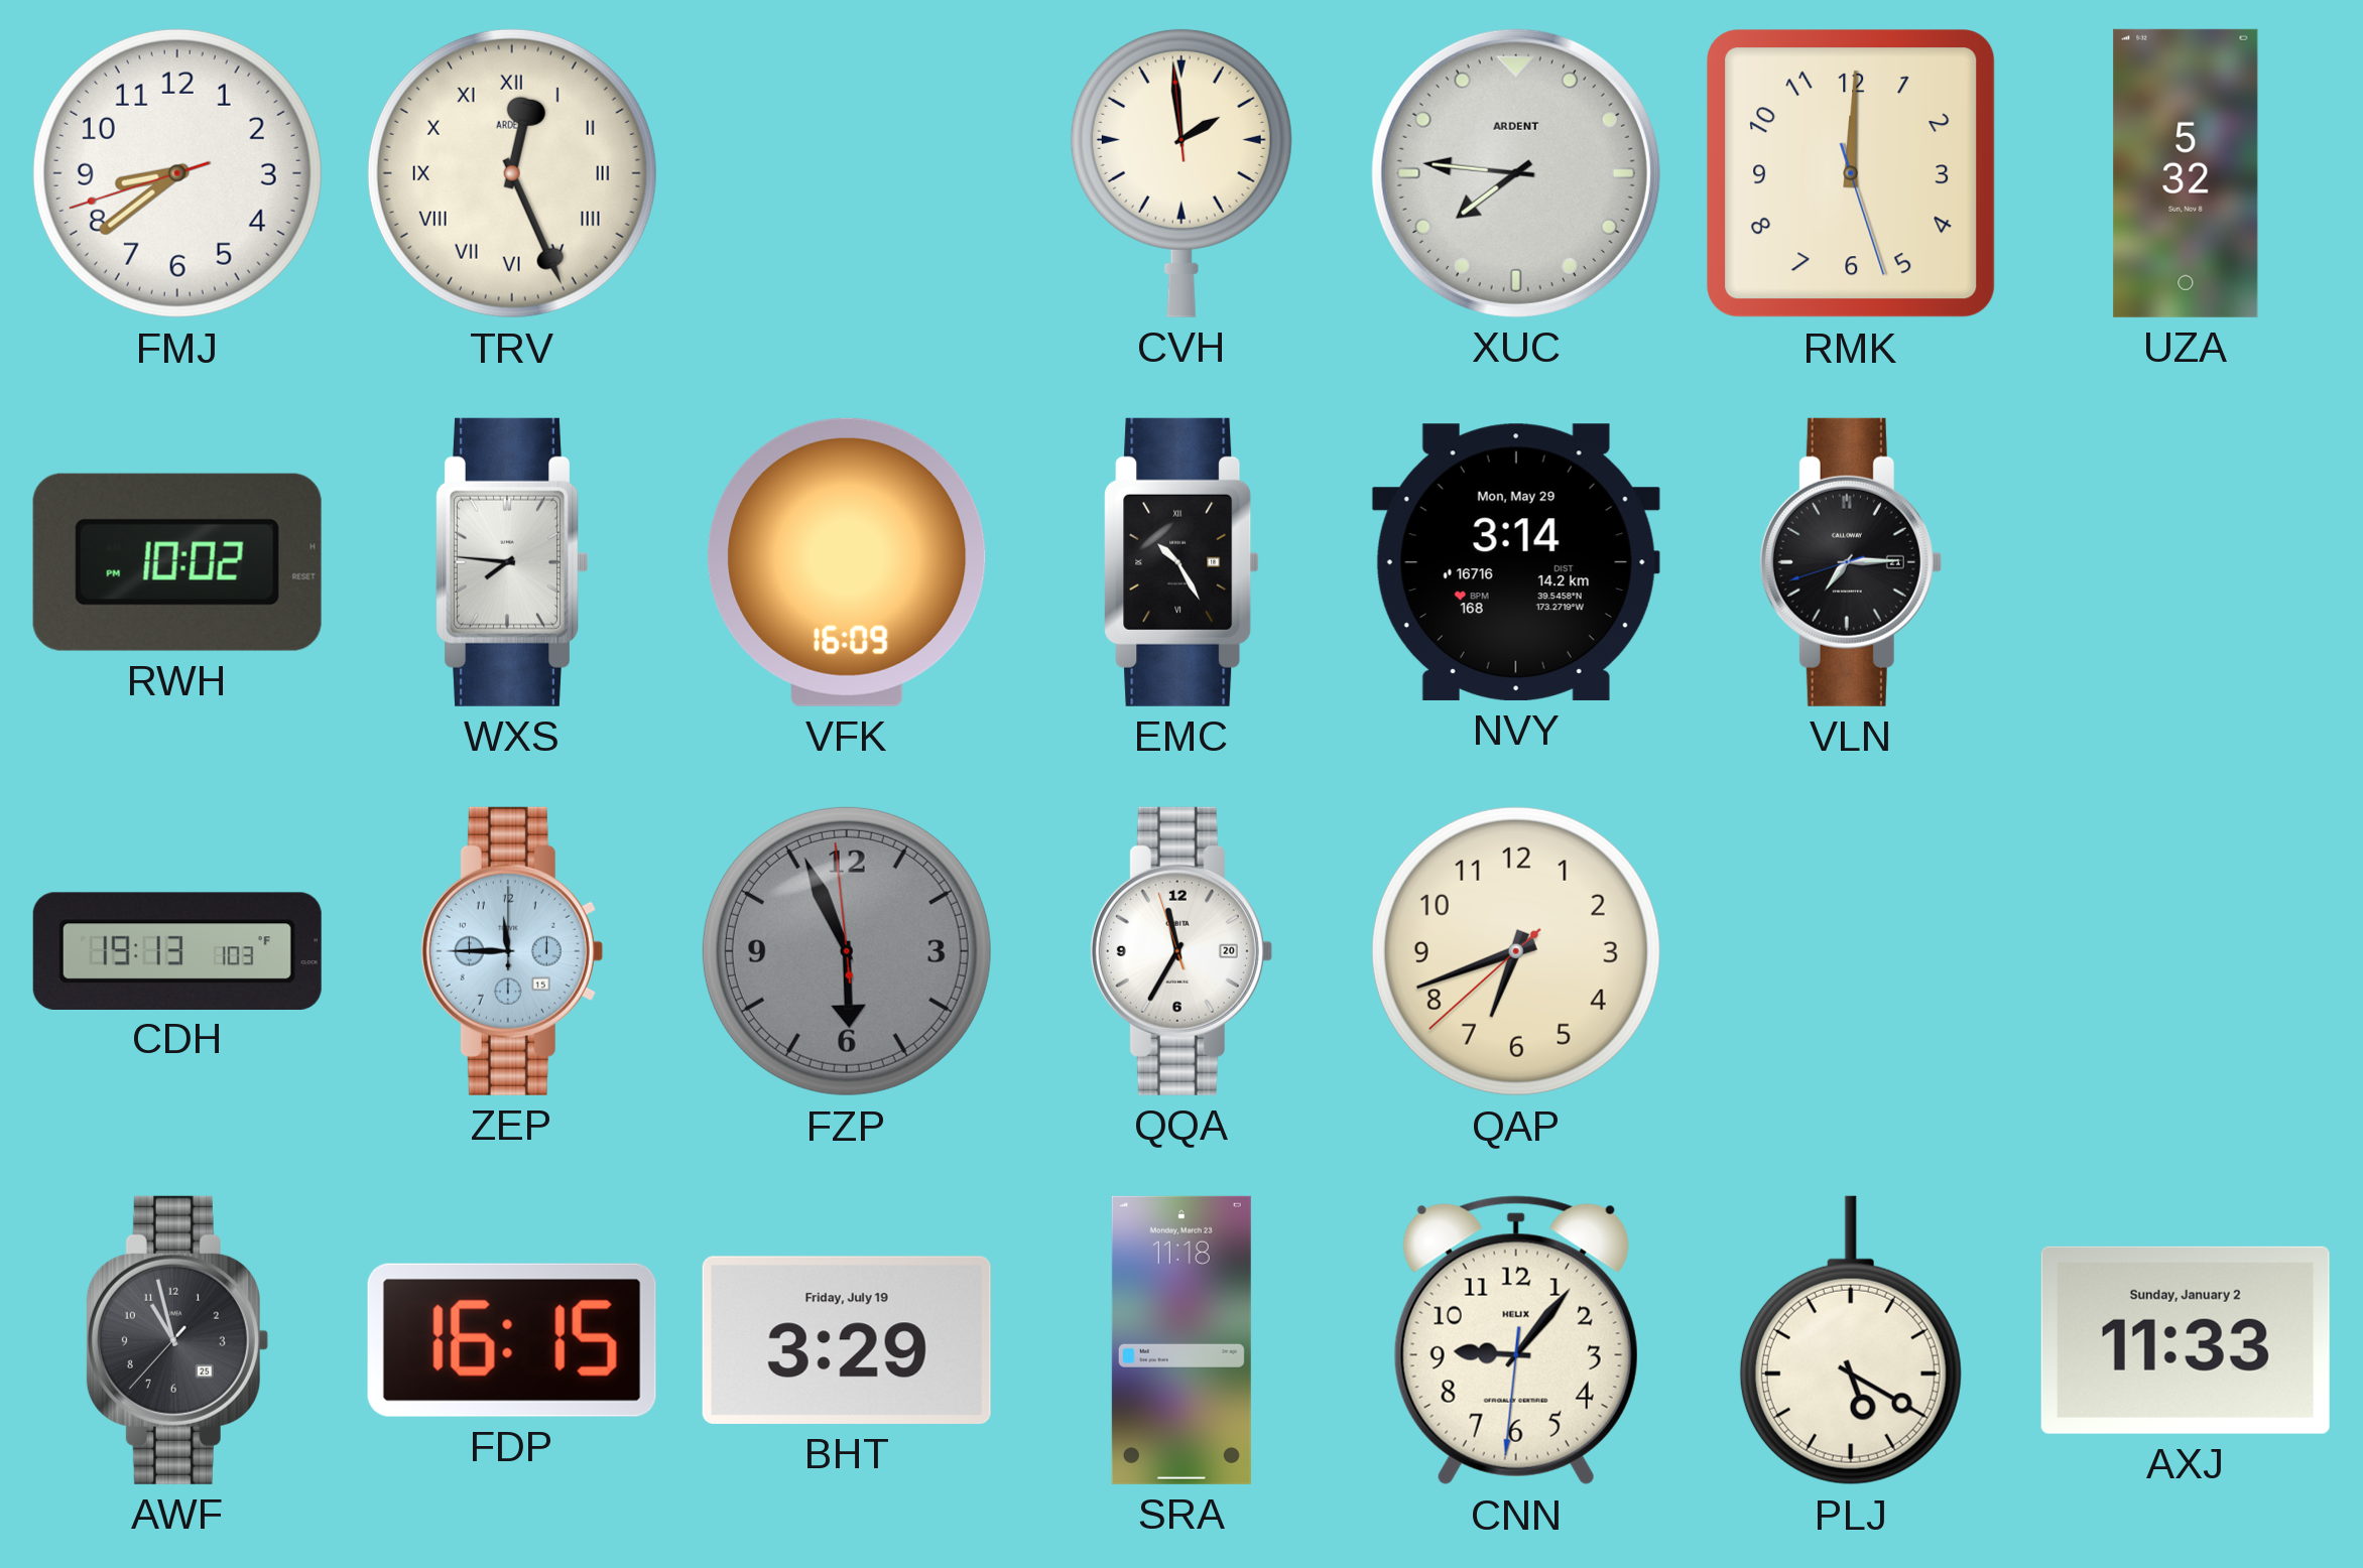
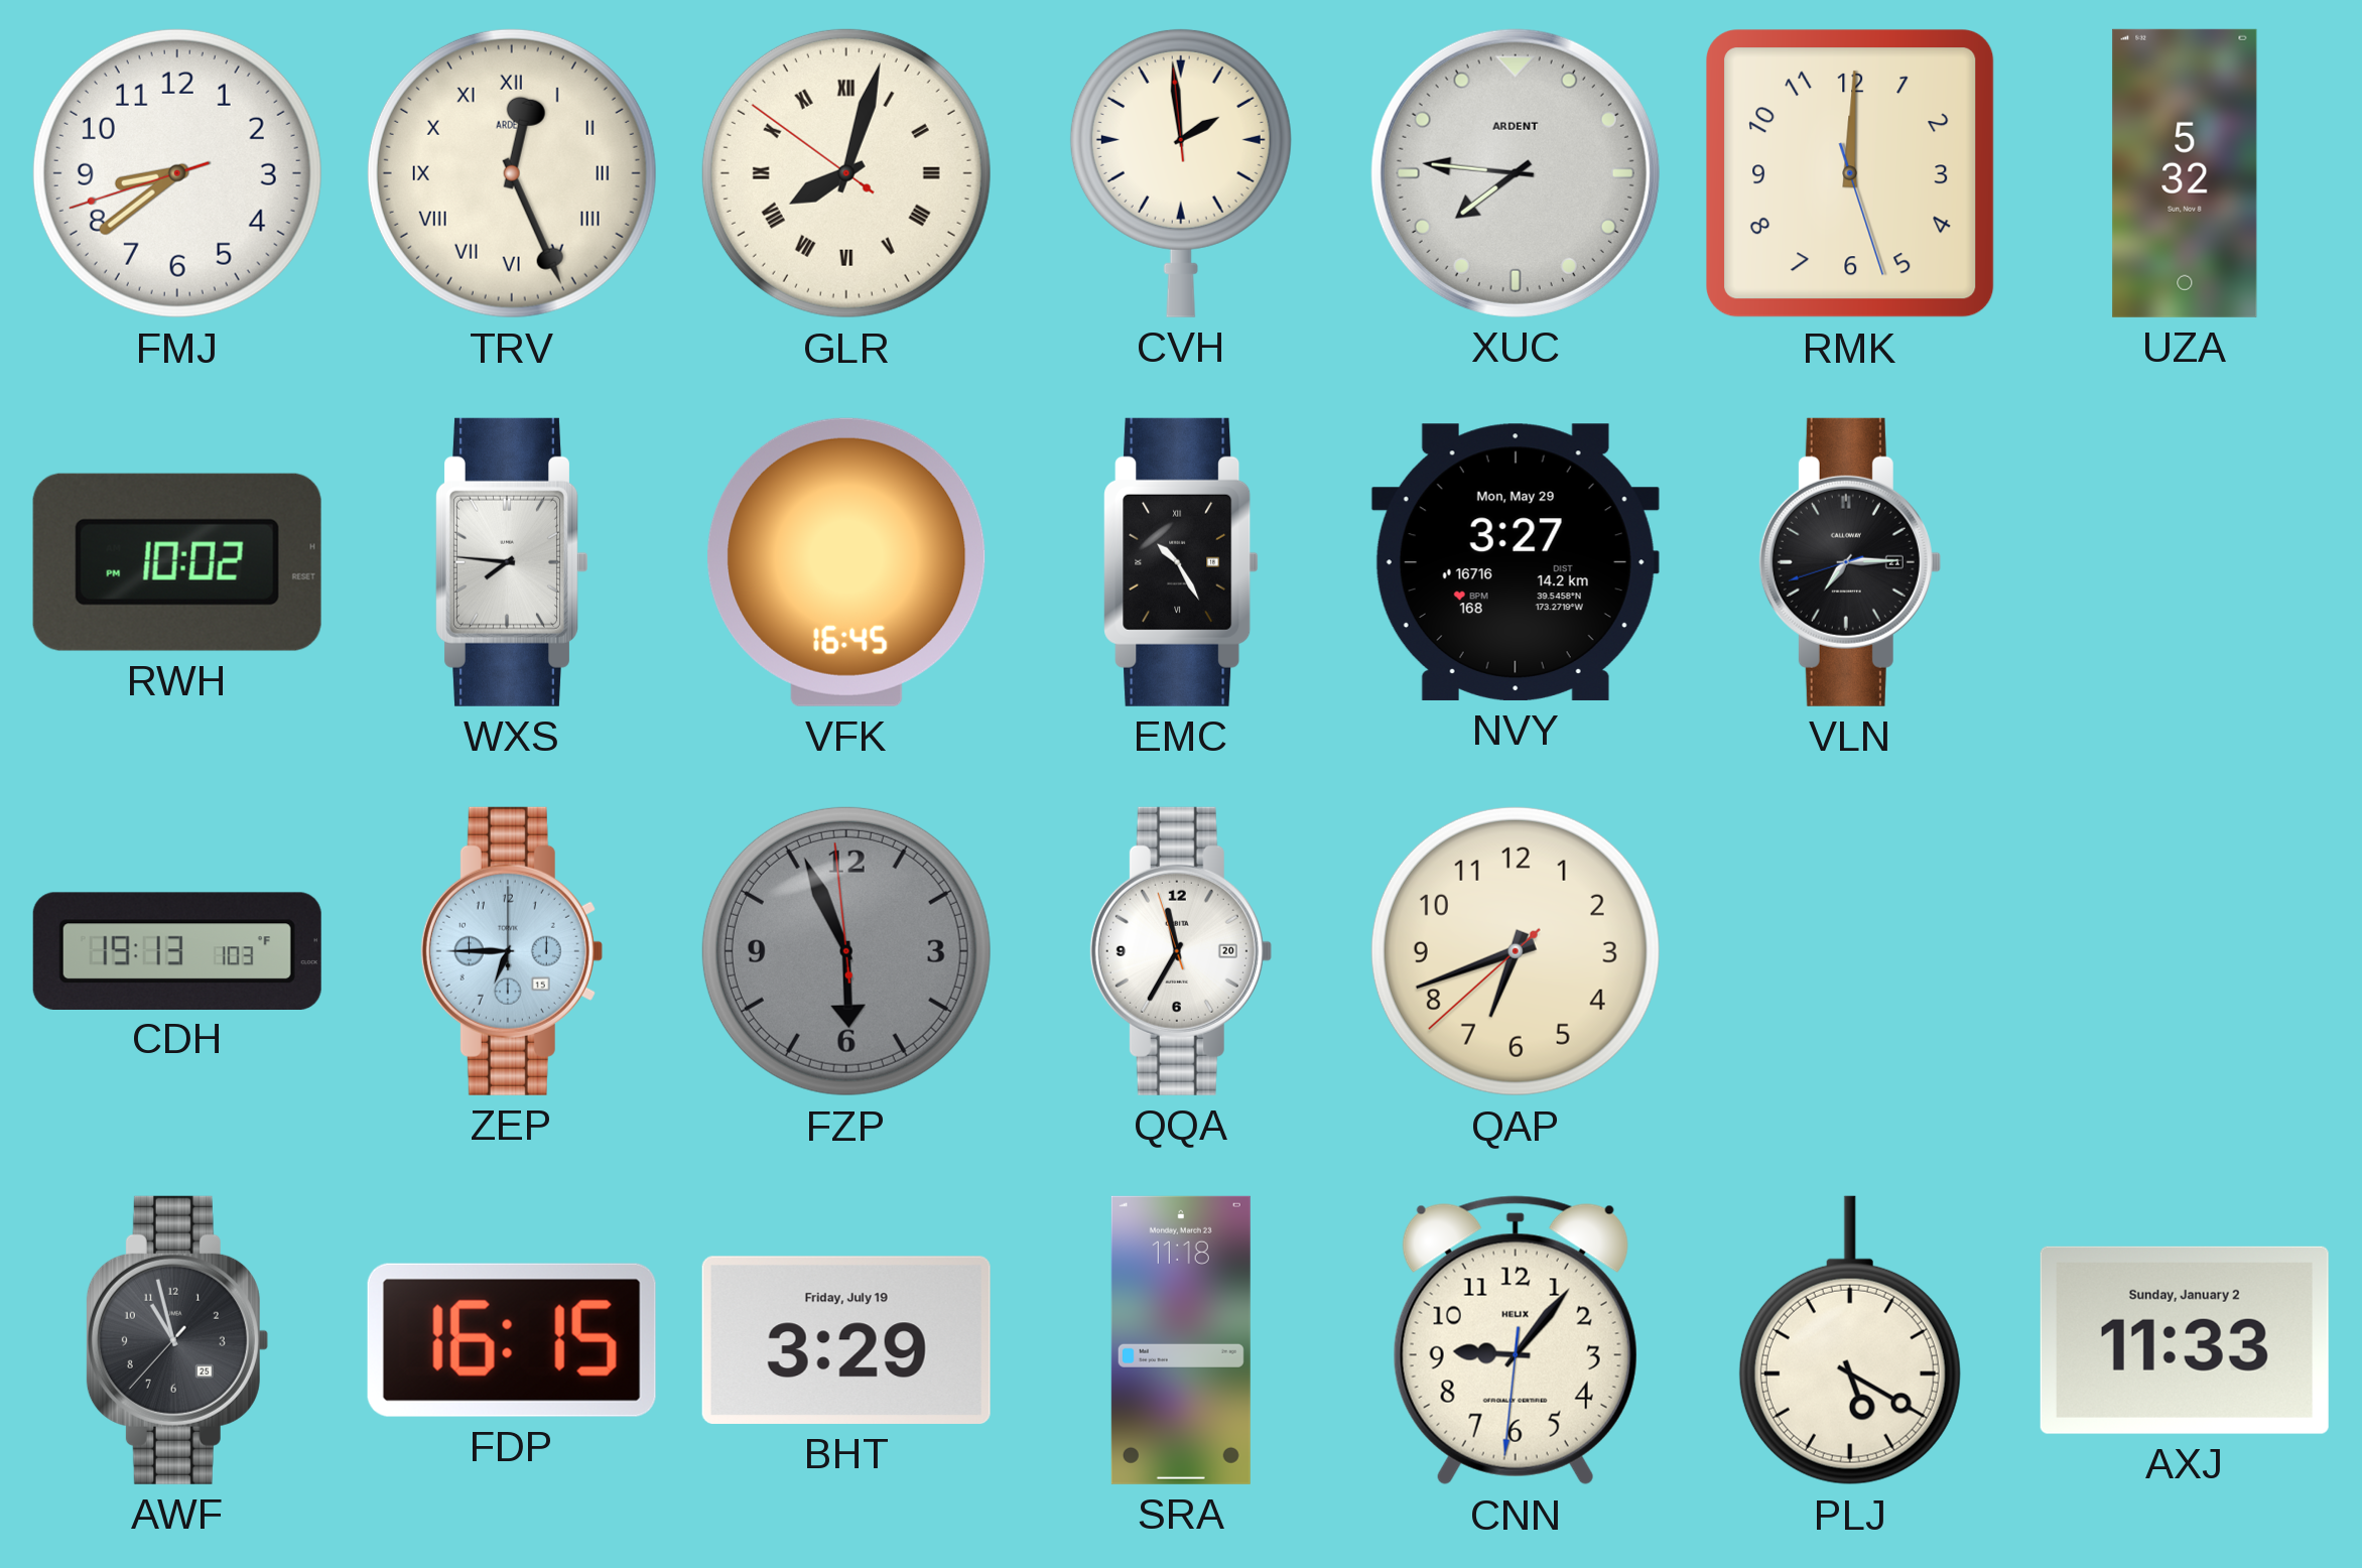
GLR: none -> 8:02 (846, 173)
VFK: 16:09 -> 16:45 (846, 562)
NVY: 3:14 -> 3:27 (1516, 562)
ZEP: 11:45 -> 6:45 (511, 951)
